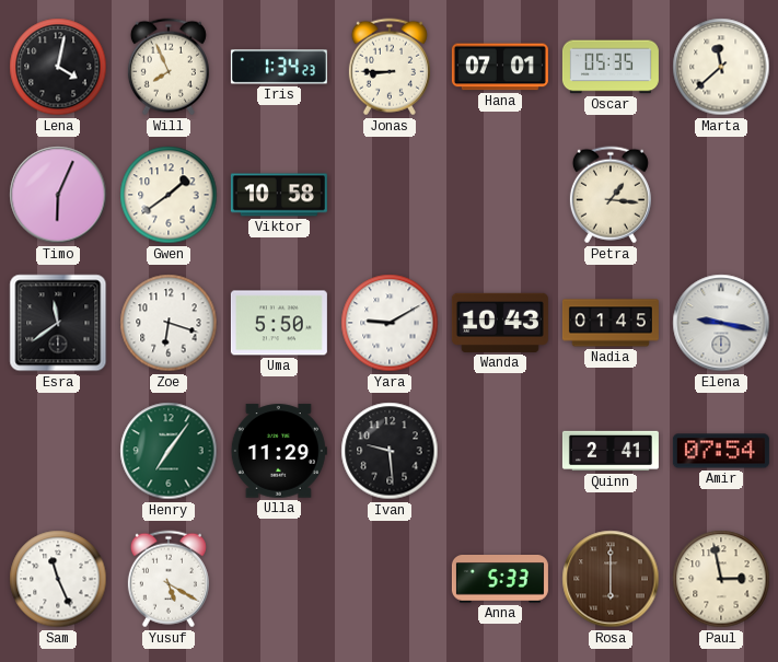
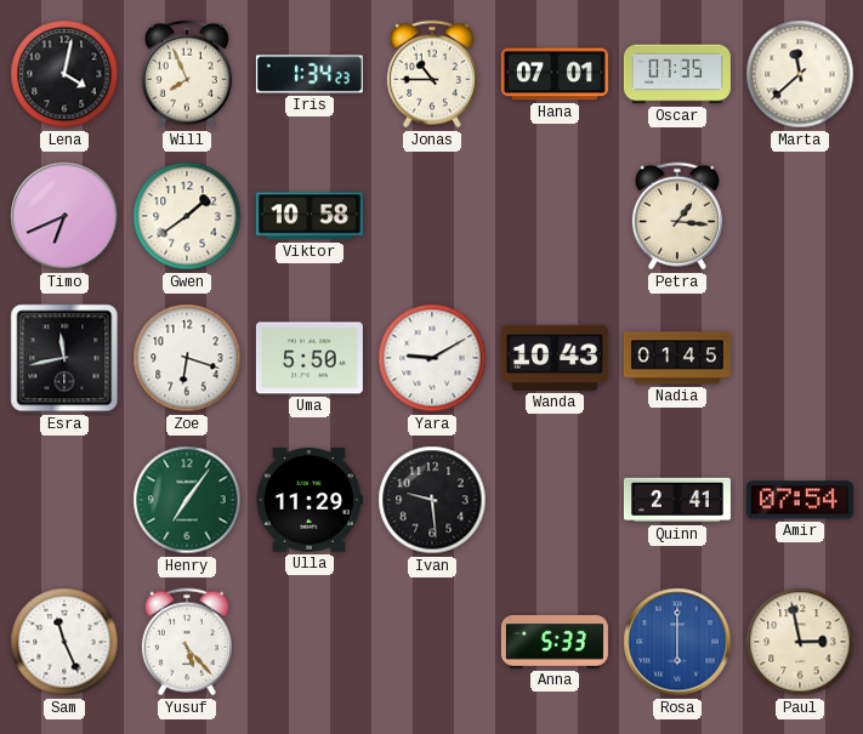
Jonas: 8:45 -> 10:45 (432, 74)
Oscar: 05:35 -> 07:35 (677, 74)
Timo: 6:04 -> 6:41 (64, 216)
Esra: 11:39 -> 11:43 (64, 358)
Elena: 9:17 -> none (721, 323)
Yusuf: 5:20 -> 5:23 (187, 642)
Rosa dial: brown -> blue (677, 642)
